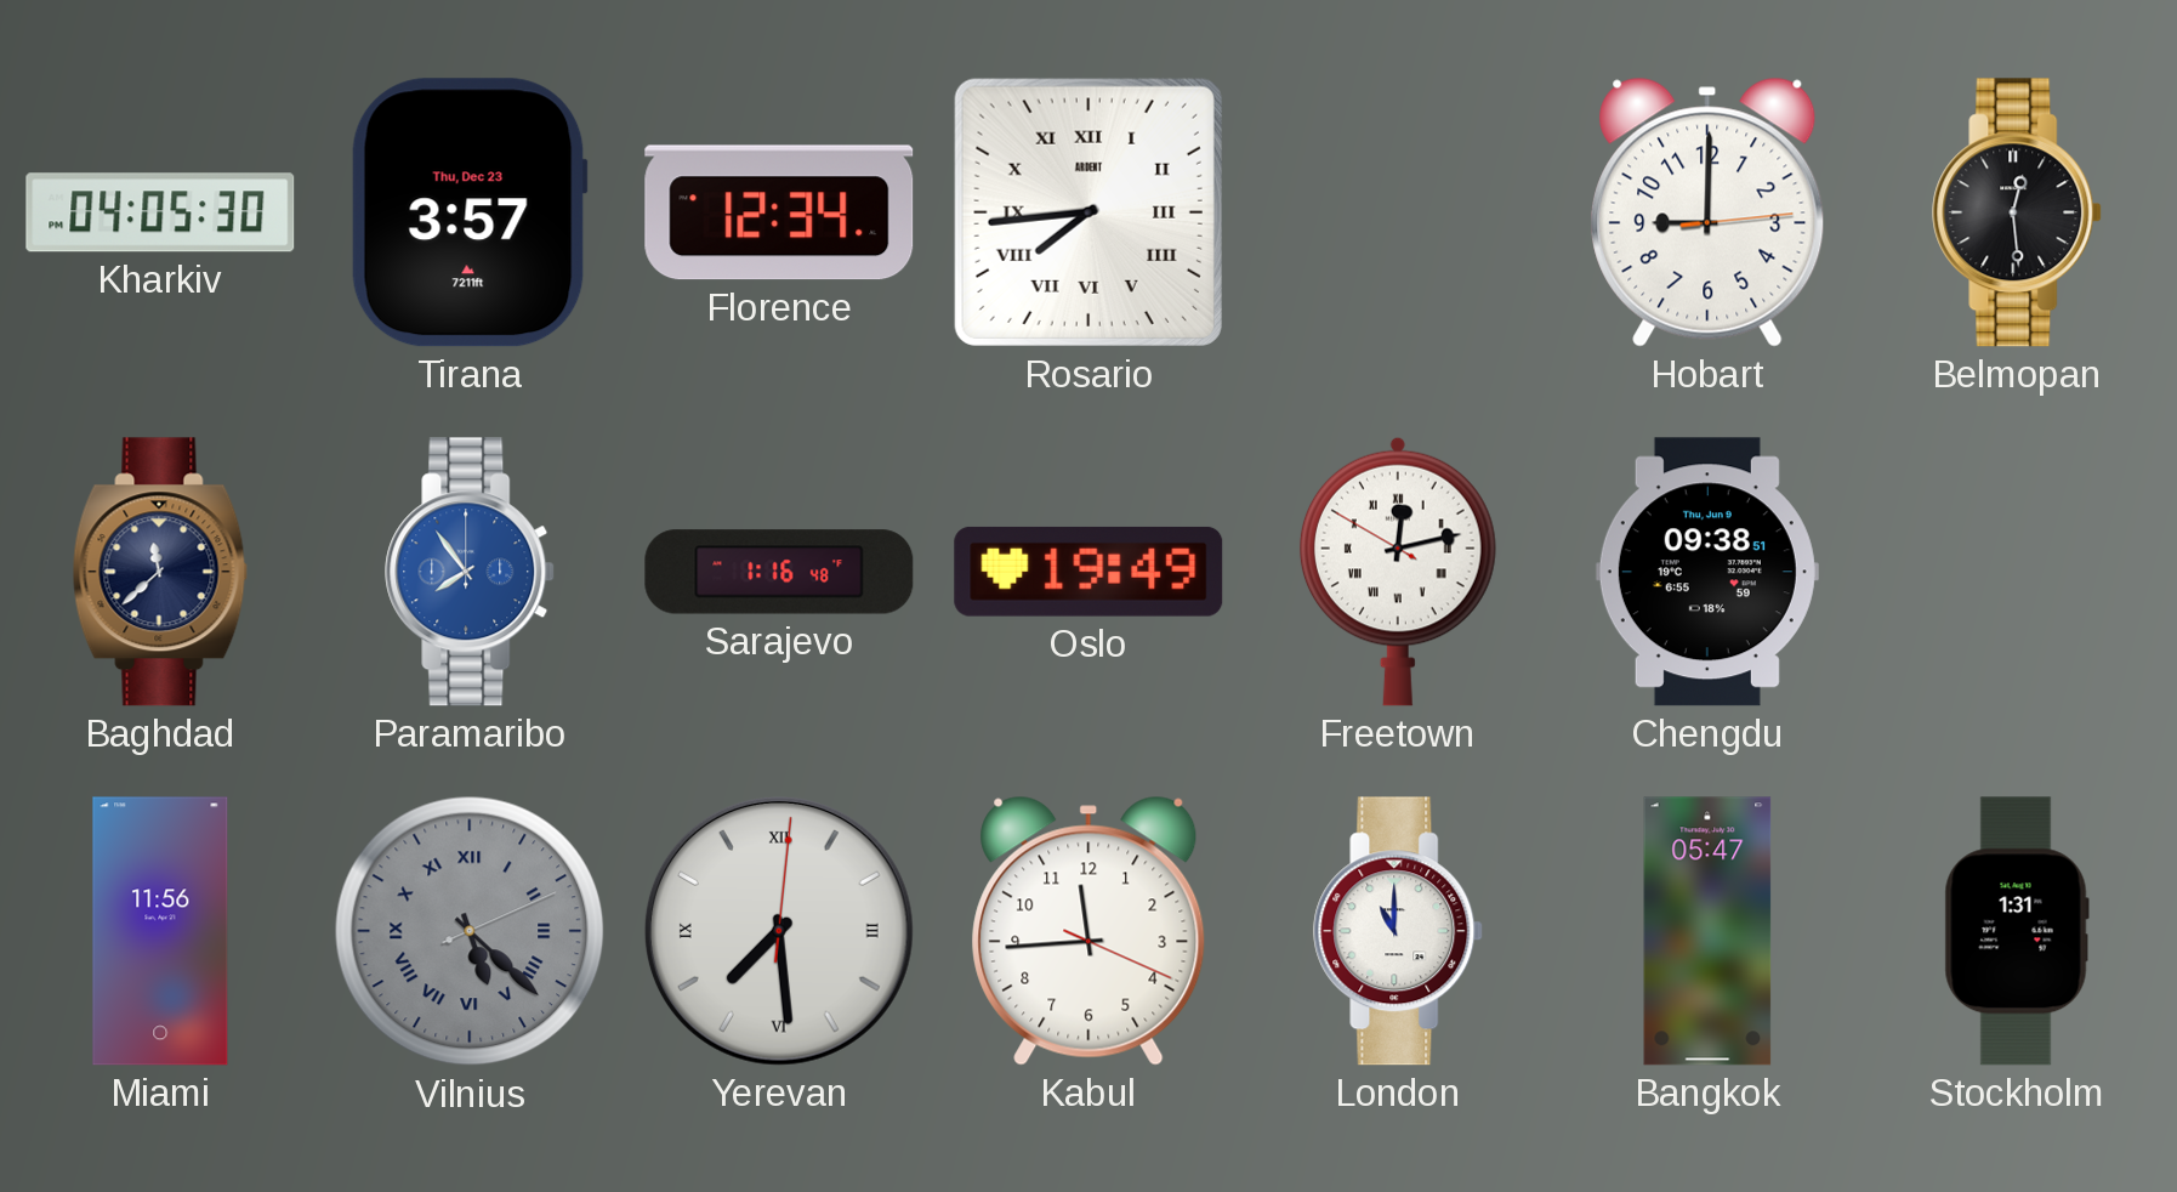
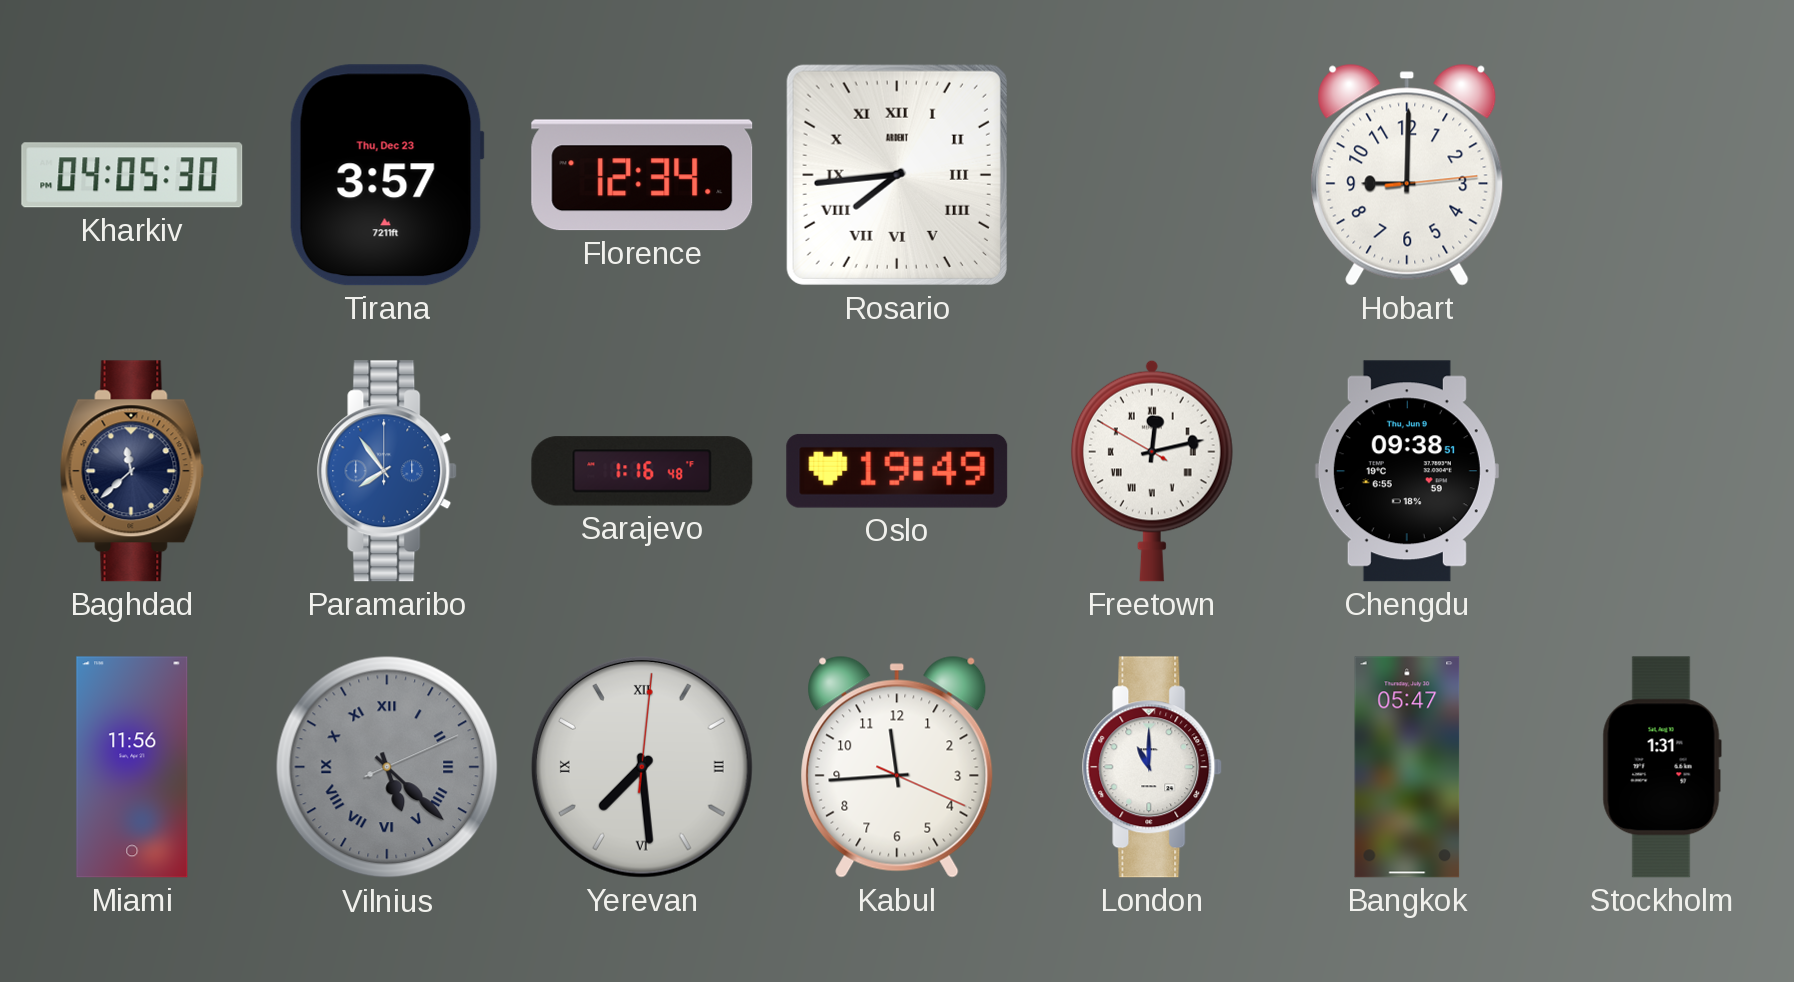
Belmopan: 12:29 -> none (2018, 212)
